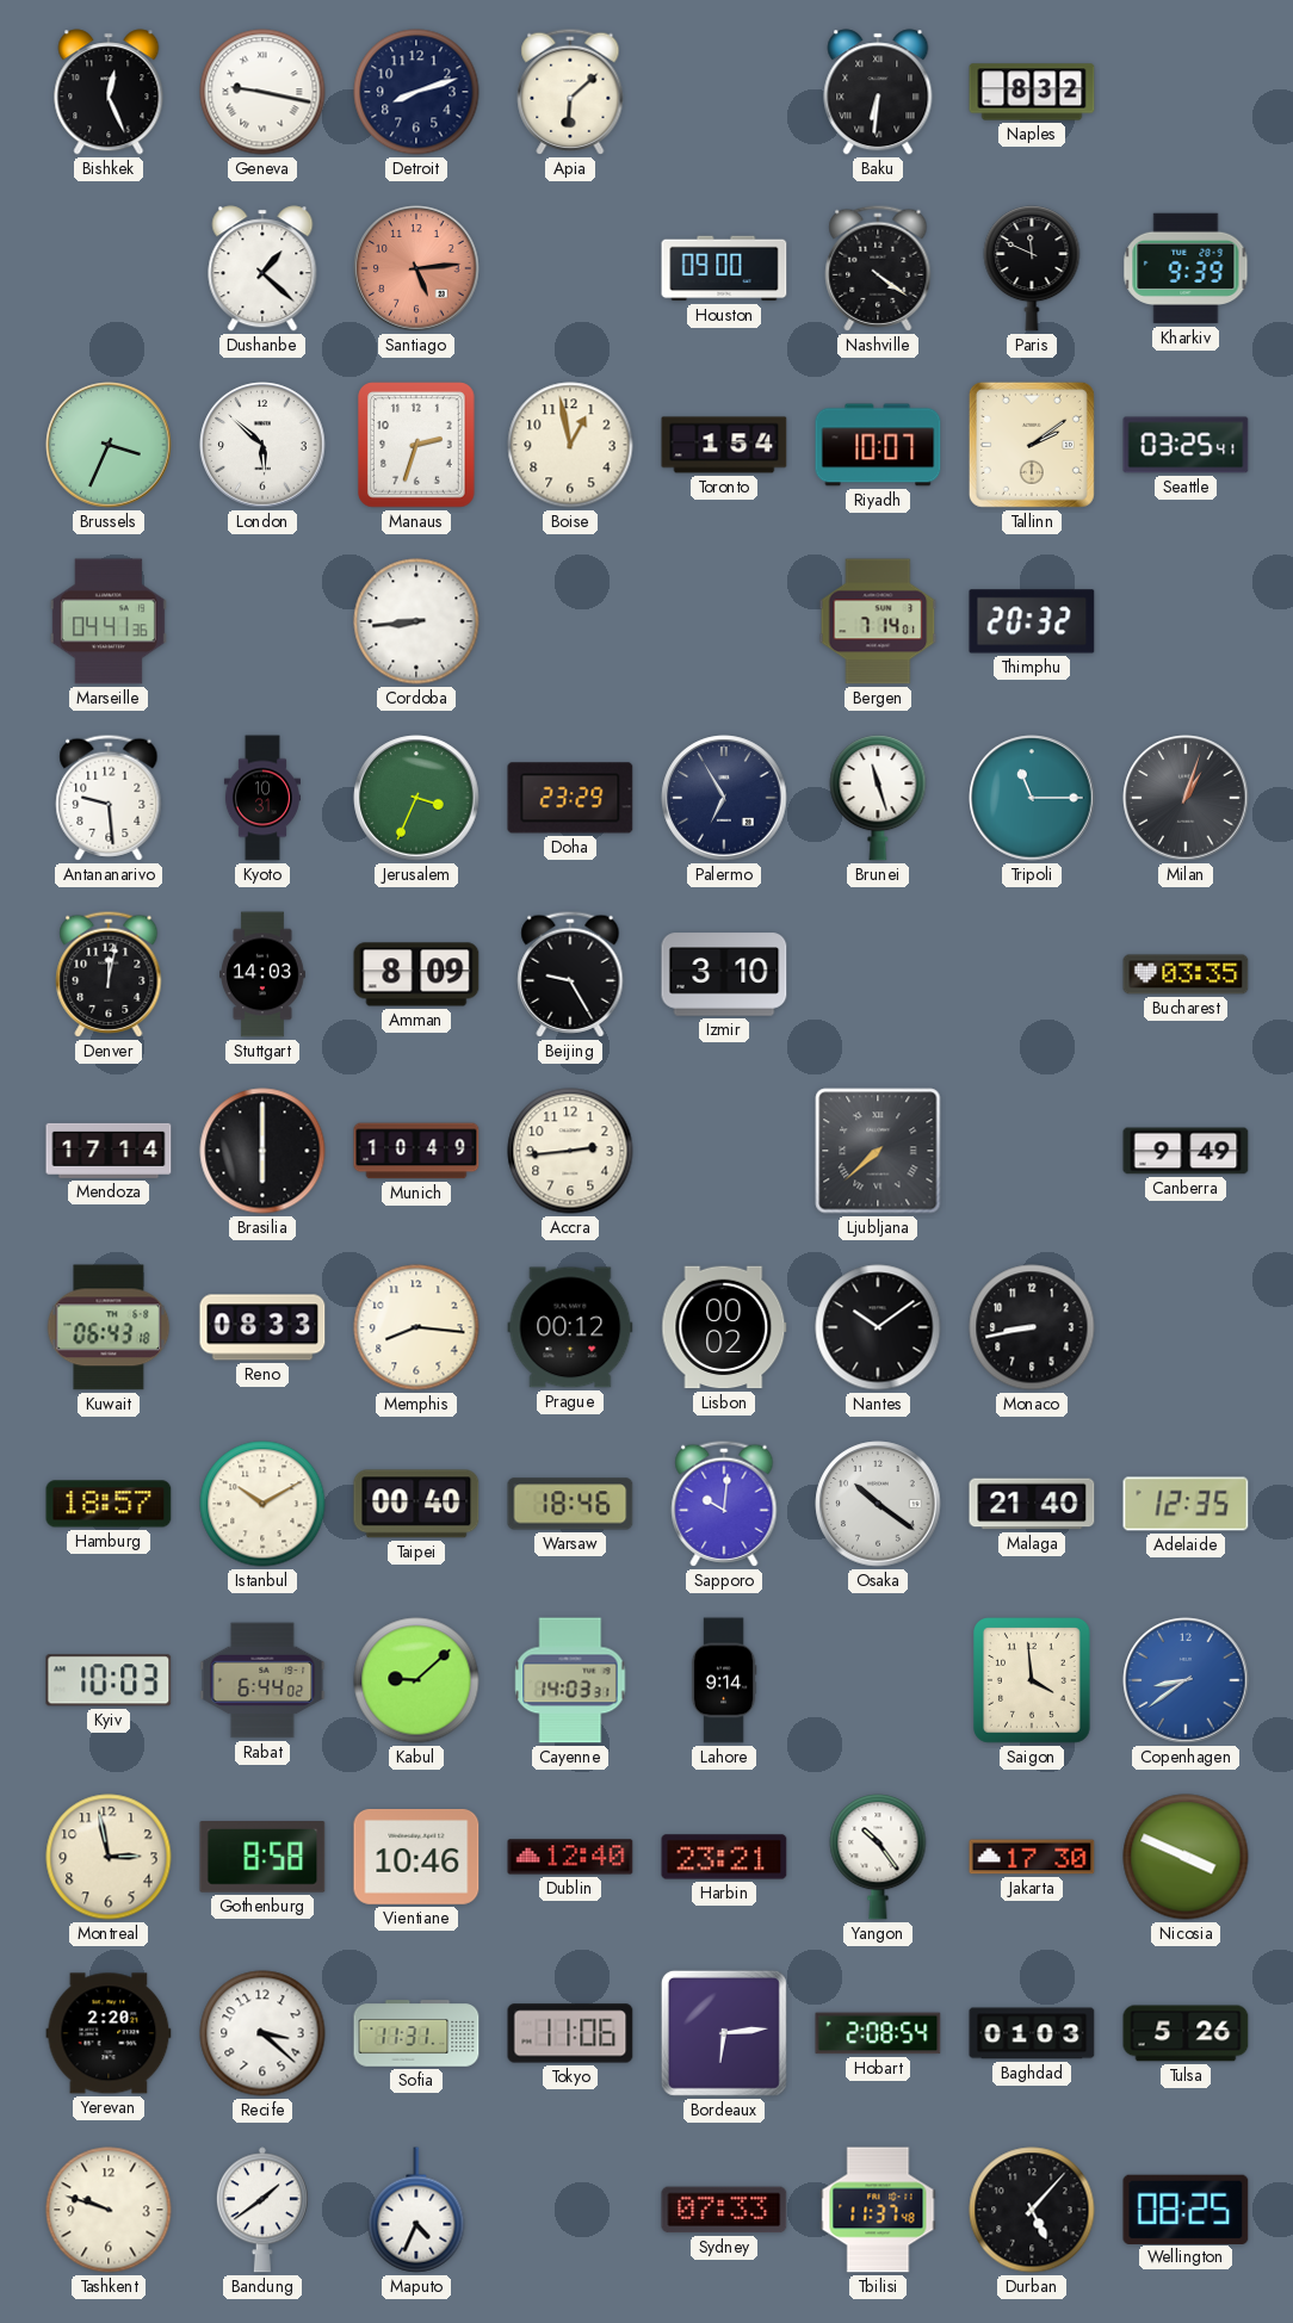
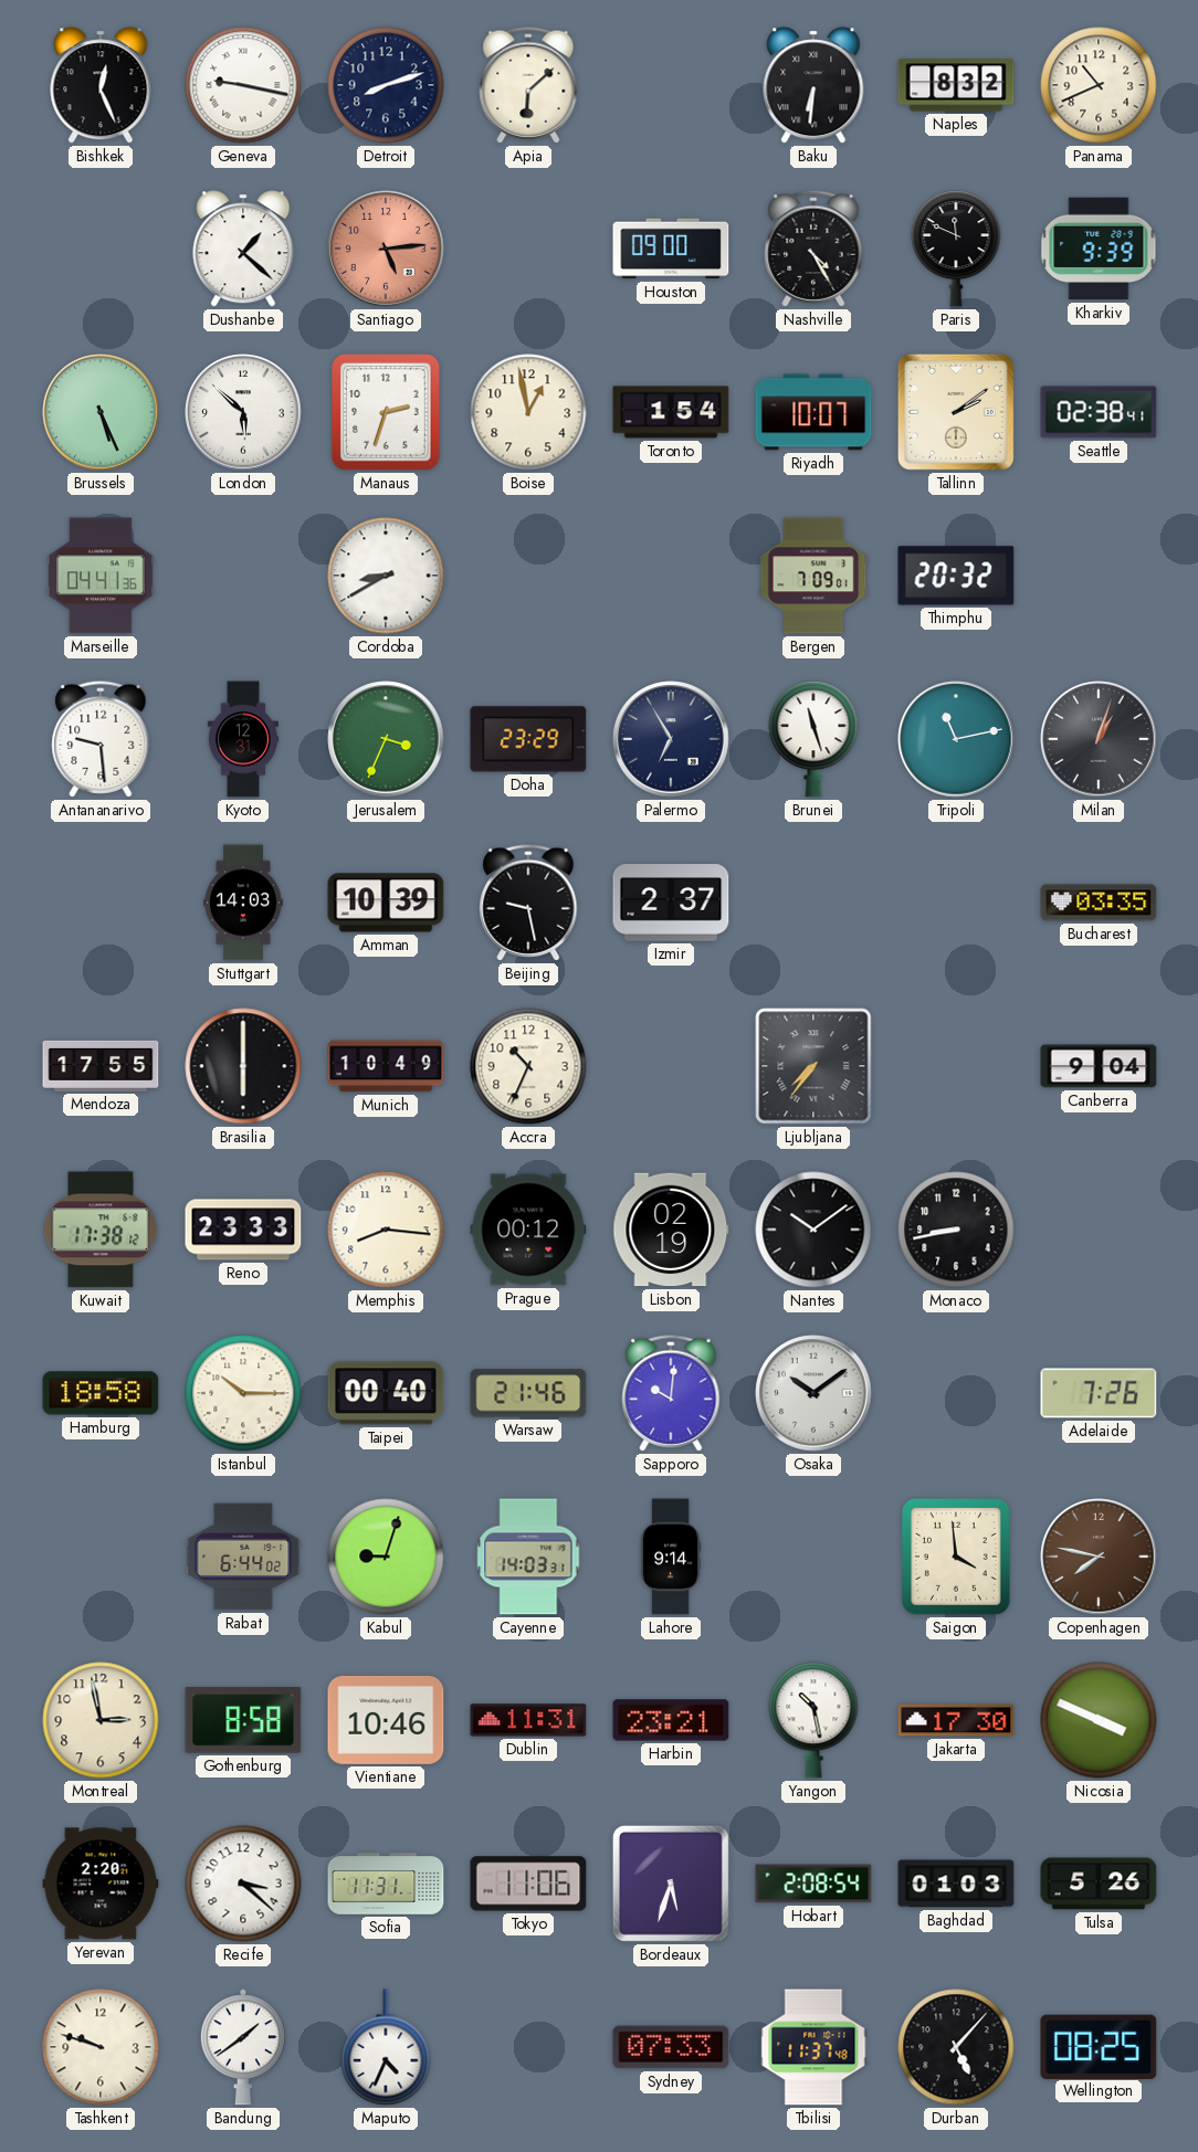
Panama: none -> 10:41 (1099, 85)
Nashville: 4:21 -> 4:25 (813, 249)
Brussels: 3:34 -> 5:26 (101, 412)
Seattle: 03:25 -> 02:38 (1099, 412)
Cordoba: 8:44 -> 8:40 (386, 576)
Bergen: 7:14 -> 7:09 (813, 576)
Kyoto: 10:31 -> 12:31 (243, 739)
Tripoli: 11:15 -> 11:13 (956, 739)
Denver: 12:02 -> none (109, 974)
Amman: 8:09 -> 10:39 (386, 903)
Beijing: 9:25 -> 9:28 (528, 903)
Izmir: 3:10 -> 2:37 (671, 903)
Mendoza: 17:14 -> 17:55 (101, 1066)
Accra: 2:44 -> 10:34 (528, 1066)
Ljubljana: 7:38 -> 7:36 (813, 1066)
Canberra: 9:49 -> 9:04 (1099, 1066)
Kuwait: 06:43 -> 17:38 (101, 1230)
Reno: 08:33 -> 23:33 (243, 1230)
Lisbon: 00:02 -> 02:19 (671, 1230)
Hamburg: 18:57 -> 18:58 (101, 1393)
Istanbul: 10:10 -> 10:15 (243, 1393)
Warsaw: 18:46 -> 21:46 (528, 1393)
Osaka: 10:21 -> 10:09 (813, 1393)
Malaga: 21:40 -> none (1032, 1504)
Adelaide: 12:35 -> 7:26 (1099, 1393)
Kyiv: 10:03 -> none (109, 1680)
Kabul: 9:08 -> 9:03 (386, 1557)
Copenhagen: 8:39 -> 7:47 (1099, 1557)
Copenhagen dial: blue -> brown (1099, 1557)
Dublin: 12:40 -> 11:31 (528, 1720)
Yangon: 10:24 -> 10:28 (813, 1720)
Bordeaux: 6:14 -> 5:33 (671, 1884)
